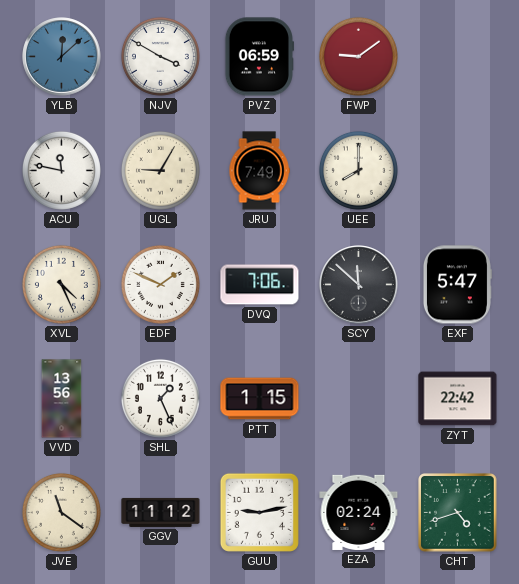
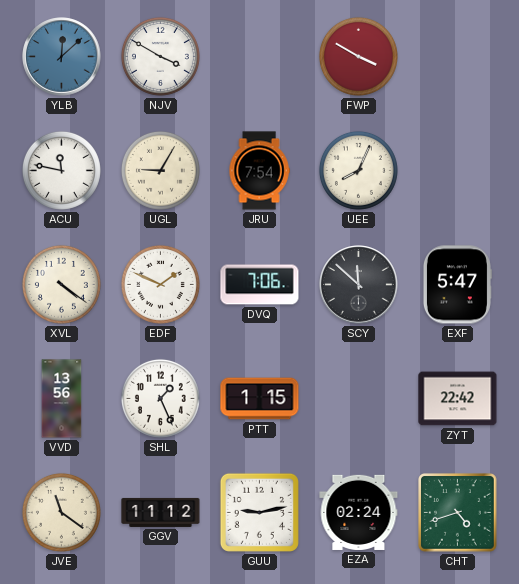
PVZ: 06:59 -> none (259, 57)
FWP: 9:09 -> 3:50 (358, 56)
JRU: 7:49 -> 7:54 (259, 171)
UEE: 8:00 -> 8:04 (358, 170)
XVL: 4:26 -> 4:21 (61, 284)
